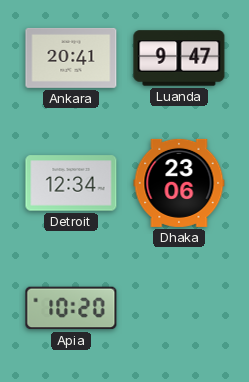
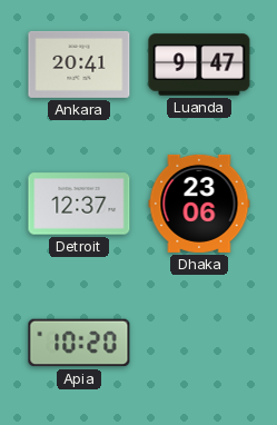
Detroit: 12:34 -> 12:37 (79, 204)
